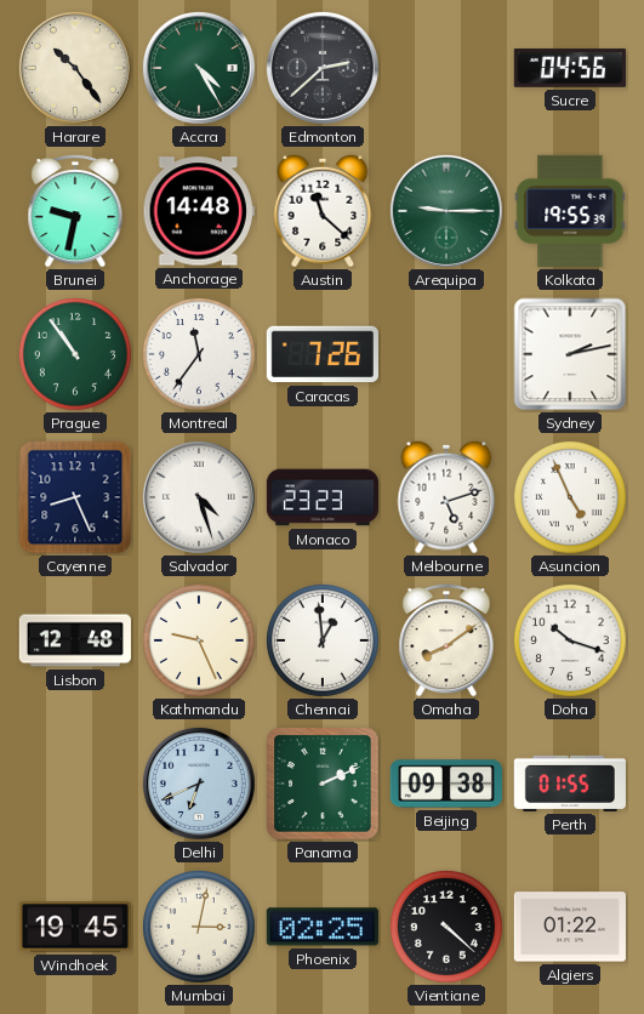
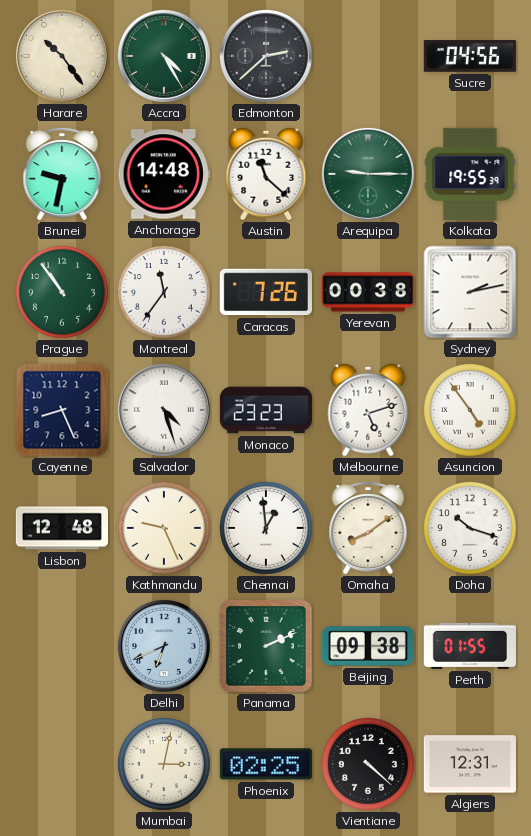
Yerevan: none -> 00:38 (368, 292)
Asuncion: 4:56 -> 4:54 (470, 410)
Windhoek: 19:45 -> none (75, 927)
Algiers: 01:22 -> 12:31 (470, 764)
